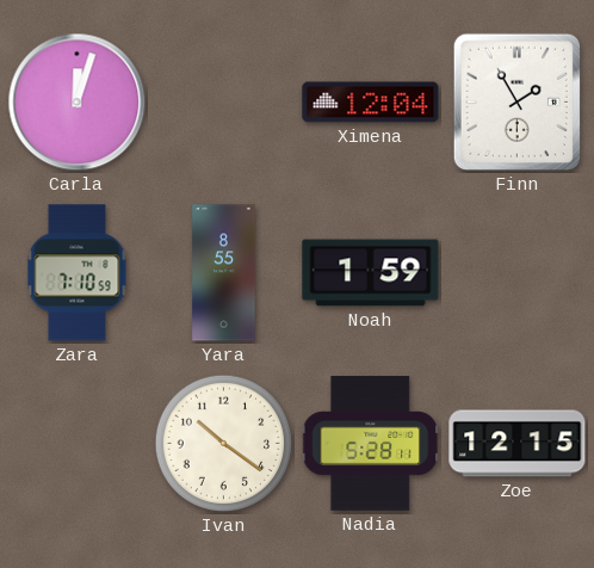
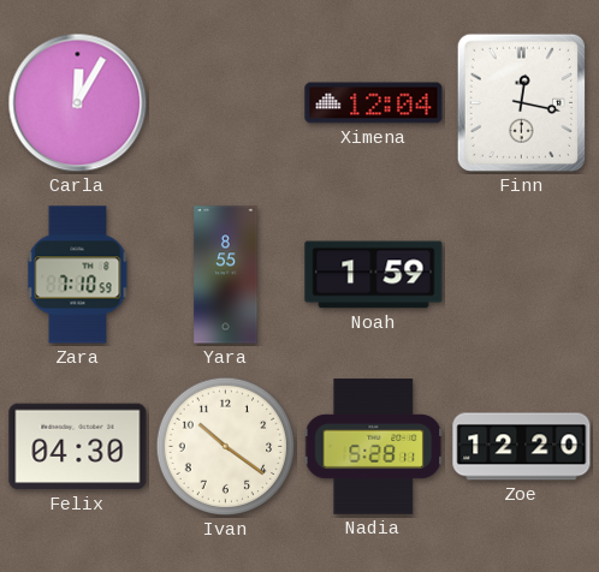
Carla: 12:03 -> 12:05 (78, 103)
Finn: 1:55 -> 12:17 (521, 102)
Felix: none -> 04:30 (78, 447)
Zoe: 12:15 -> 12:20 (522, 447)
